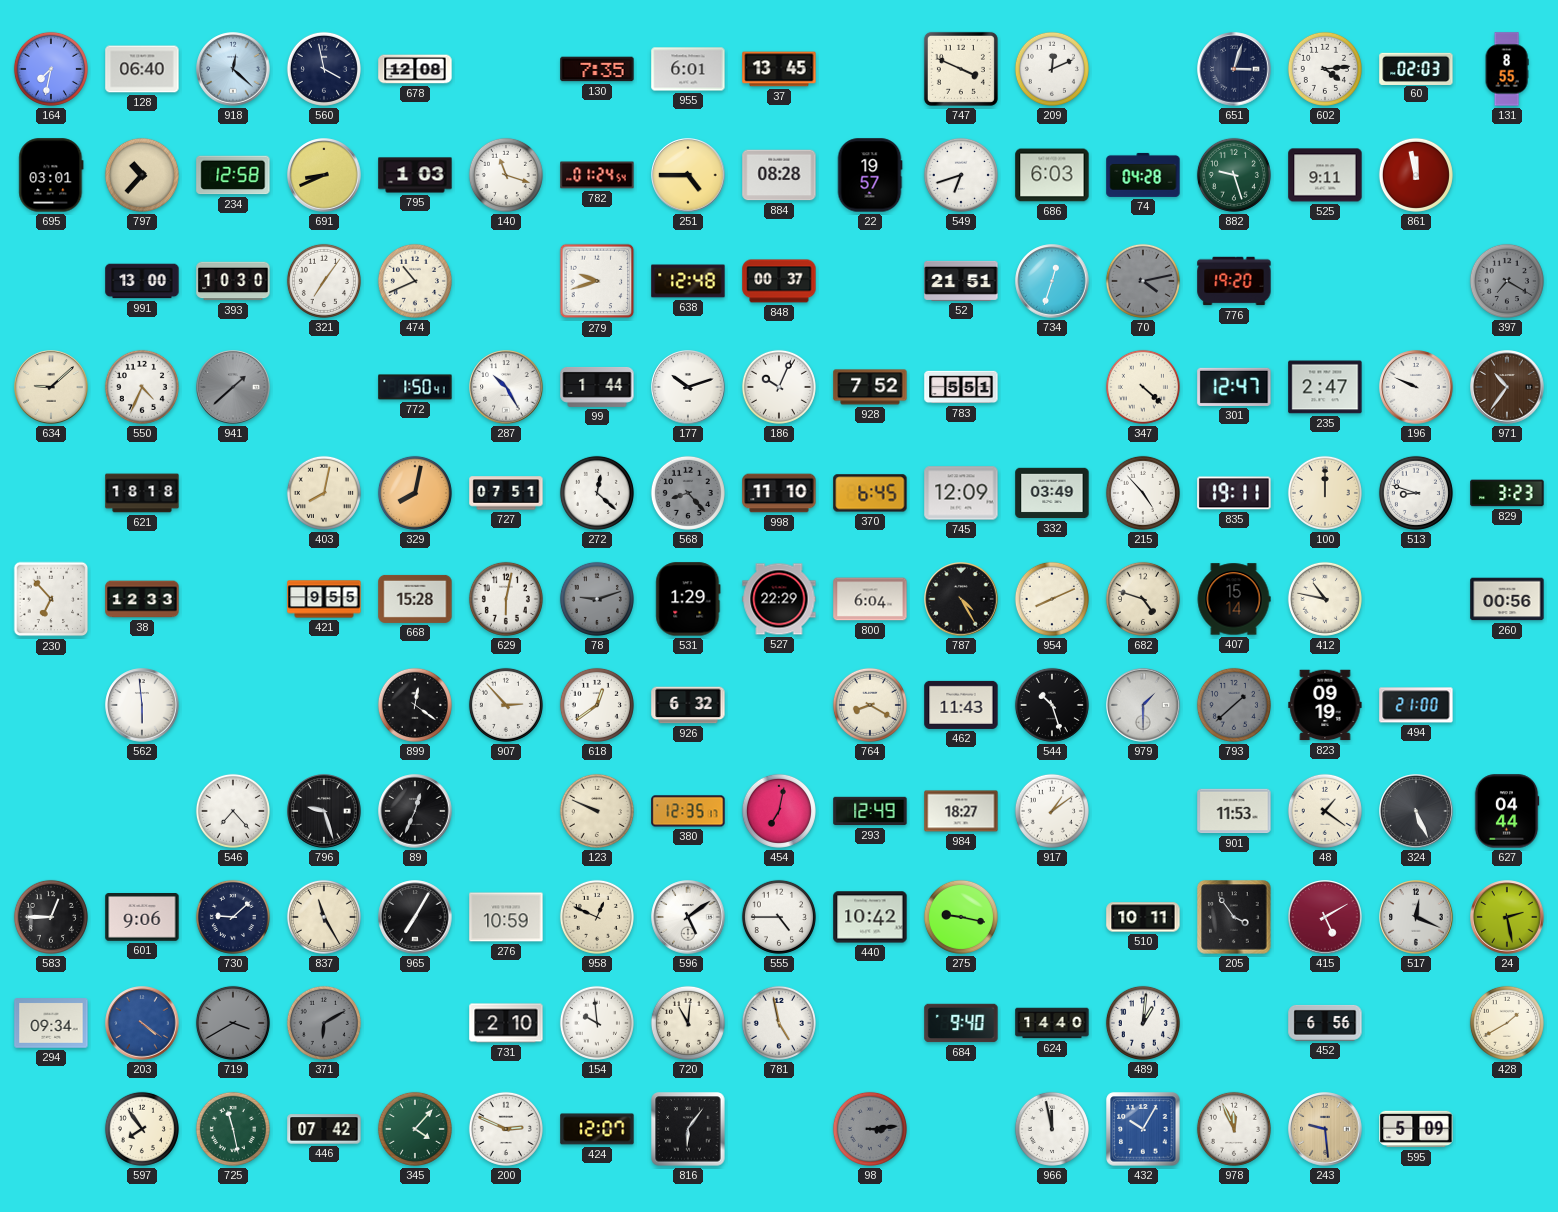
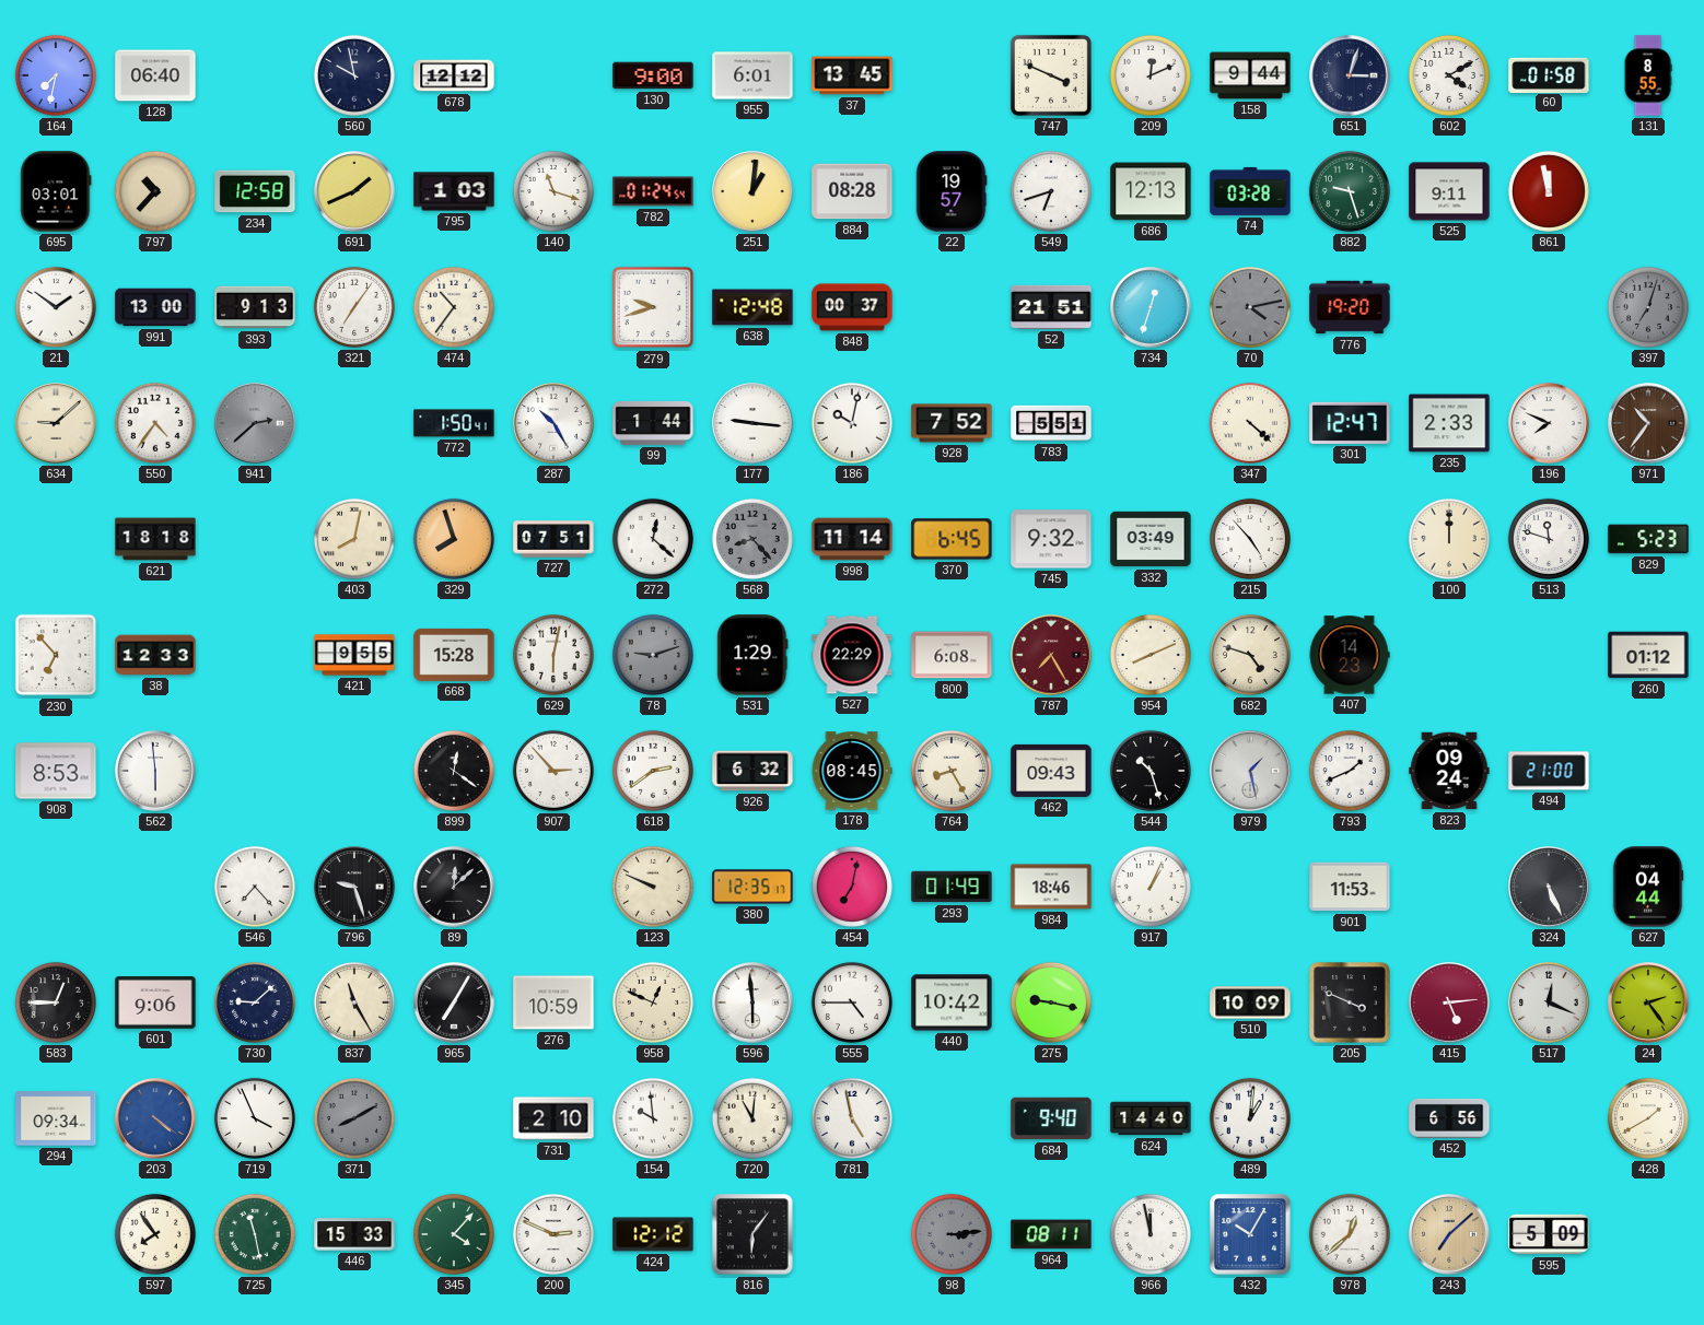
918: 12:22 -> none (233, 69)
560: 3:58 -> 9:58 (354, 75)
678: 12:08 -> 12:12 (454, 75)
130: 7:35 -> 9:00 (653, 75)
158: none -> 9:44 (1250, 75)
602: 4:14 -> 4:10 (1449, 75)
60: 02:03 -> 01:58 (1549, 74)
691: 8:41 -> 1:41 (354, 191)
251: 4:45 -> 1:01 (752, 191)
686: 6:03 -> 12:13 (1151, 191)
74: 04:28 -> 03:28 (1250, 191)
21: none -> 1:51 (56, 307)
393: 10:30 -> 9:13 (255, 307)
474: 10:41 -> 10:36 (454, 307)
397: 7:20 -> 7:03 (1648, 307)
550: 4:34 -> 4:36 (155, 423)
941: 1:38 -> 2:38 (255, 423)
177: 10:12 -> 9:16 (752, 423)
186: 10:04 -> 10:02 (852, 423)
235: 2:47 -> 2:33 (1449, 423)
196: 9:49 -> 7:49 (1549, 423)
329: 8:02 -> 7:57 (454, 539)
998: 11:10 -> 11:14 (852, 539)
745: 12:09 -> 9:32 (1051, 539)
835: 19:11 -> none (1234, 493)
513: 8:48 -> 11:48 (1549, 539)
829: 3:23 -> 5:23 (1648, 539)
800: 6:04 -> 6:08 (952, 655)
787: 4:25 -> 7:25 (1051, 655)
787 dial: black -> burgundy (1051, 655)
407: 15:14 -> 14:23 (1350, 655)
412: 10:47 -> none (1325, 599)
260: 00:56 -> 01:12 (1648, 655)
908: none -> 8:53 (56, 771)
618: 12:39 -> 2:39 (653, 771)
178: none -> 08:45 (852, 771)
764: 8:20 -> 8:25 (952, 771)
462: 11:43 -> 09:43 (1051, 771)
979: 1:30 -> 1:28 (1250, 771)
793: 1:38 -> 1:41 (1350, 771)
793 dial: grey -> white (1350, 771)
823: 09:19 -> 09:24 (1449, 771)
89: 12:34 -> 12:08 (454, 887)
293: 12:49 -> 01:49 (952, 887)
984: 18:27 -> 18:46 (1051, 887)
917: 1:09 -> 1:04 (1151, 887)
48: 1:21 -> none (1325, 811)
596: 5:09 -> 5:59 (752, 1002)
510: 10:11 -> 10:09 (1250, 1002)
205: 3:54 -> 3:49 (1350, 1002)
415: 5:10 -> 5:14 (1449, 1002)
24: 2:28 -> 2:24 (1648, 1002)
719: 3:40 -> 3:56 (255, 1118)
719 dial: grey -> white (255, 1118)
371: 6:10 -> 8:10 (354, 1118)
446: 07:42 -> 15:33 (354, 1234)
424: 12:07 -> 12:12 (653, 1234)
964: none -> 08:11 (1051, 1234)
978: 11:56 -> 12:38 (1350, 1234)
243: 9:29 -> 7:08 (1449, 1234)
